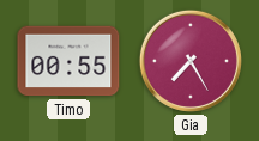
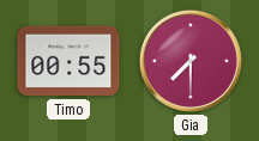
Gia: 7:25 -> 7:30 (191, 61)
